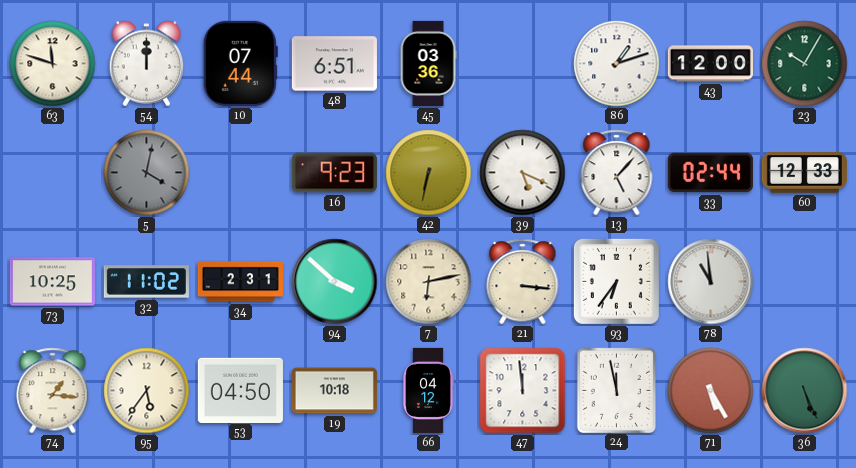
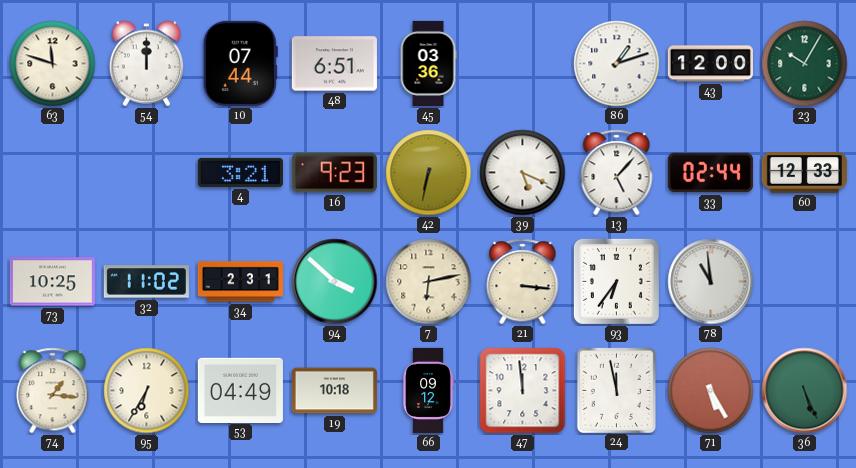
5: 4:02 -> none (147, 173)
4: none -> 3:21 (240, 172)
95: 5:36 -> 6:35 (147, 391)
53: 04:50 -> 04:49 (240, 390)
66: 04:12 -> 09:12 (428, 390)
